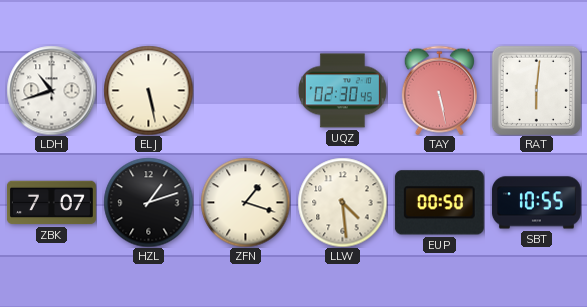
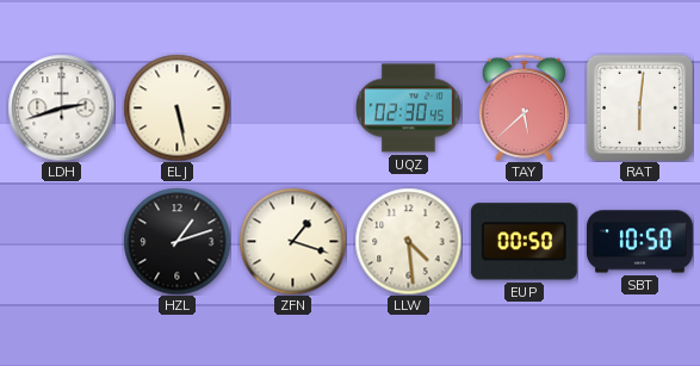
LDH: 10:42 -> 2:42 (61, 107)
TAY: 5:28 -> 5:38 (524, 107)
ZBK: 7:07 -> none (51, 203)
SBT: 10:55 -> 10:50 (639, 242)
